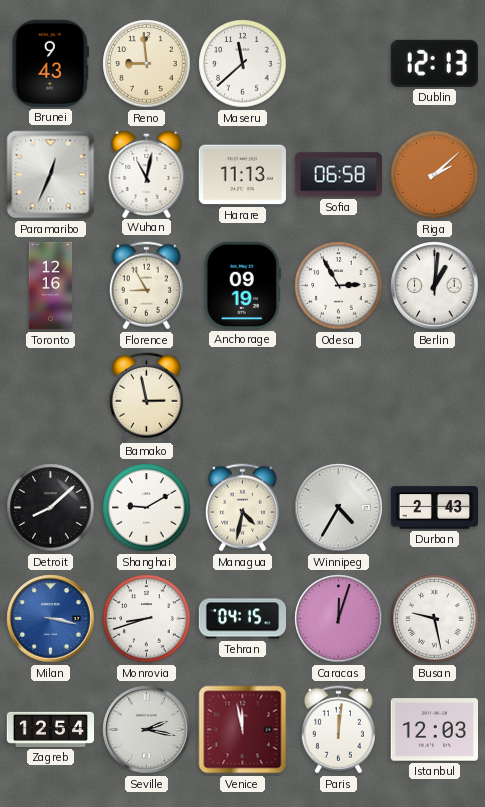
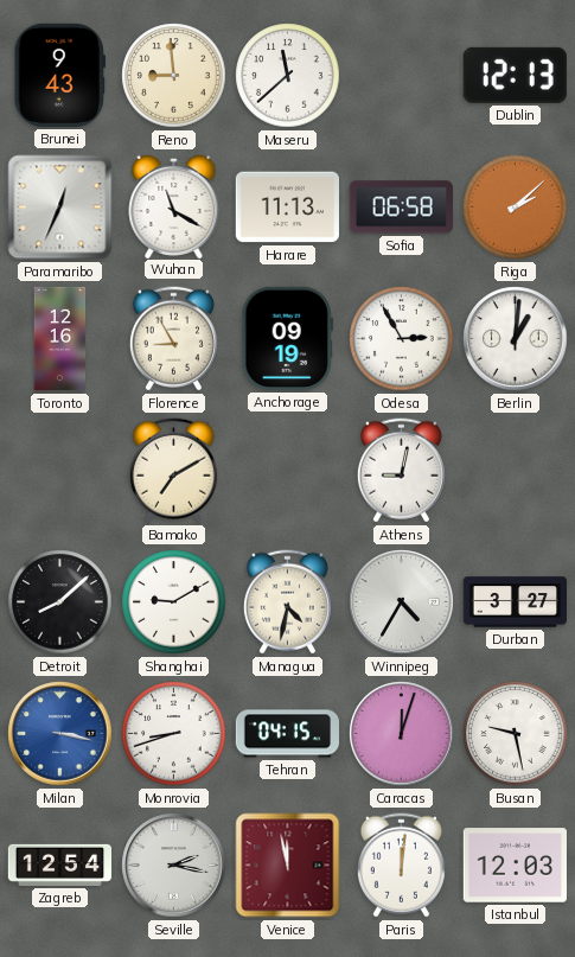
Wuhan: 11:02 -> 11:20 (174, 205)
Bamako: 2:58 -> 7:10 (173, 471)
Athens: none -> 9:02 (401, 471)
Durban: 2:43 -> 3:27 (516, 602)
